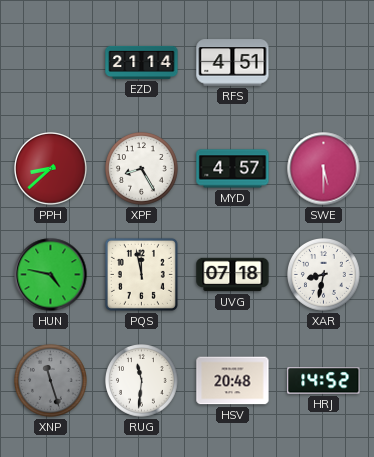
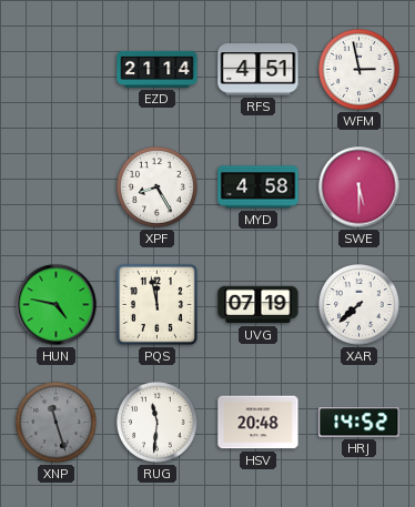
WFM: none -> 2:58 (360, 70)
PPH: 8:38 -> none (51, 169)
MYD: 4:57 -> 4:58 (259, 187)
UVG: 07:18 -> 07:19 (259, 305)
XAR: 8:32 -> 7:38 (360, 305)
